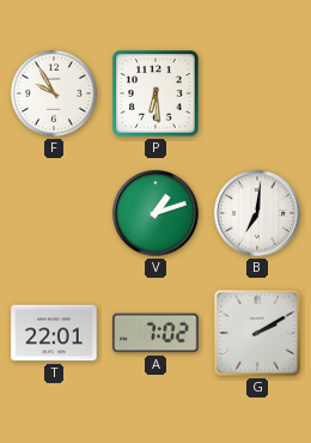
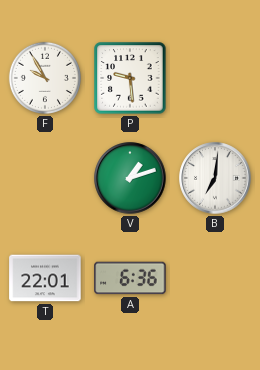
P: 6:29 -> 9:29 (130, 78)
A: 7:02 -> 6:36 (130, 278)
G: 2:10 -> none (257, 333)
